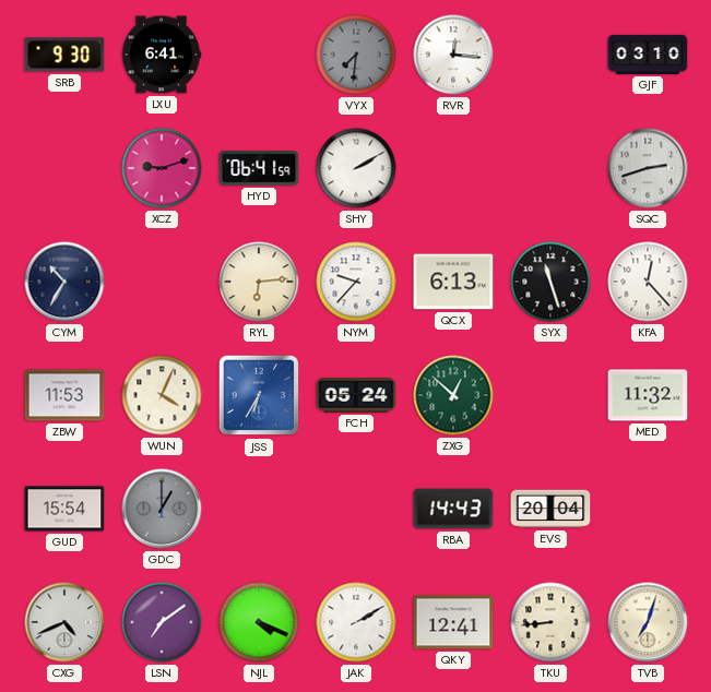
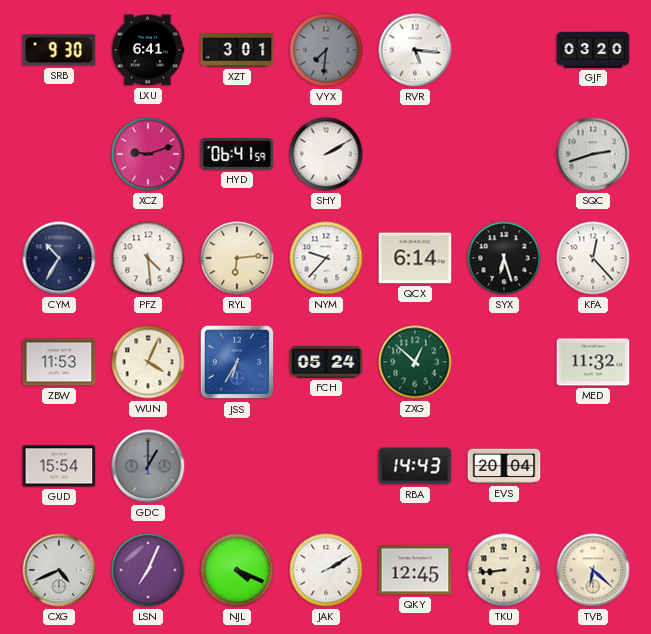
XZT: none -> 3:01 (237, 51)
RVR: 12:16 -> 5:16 (415, 50)
GJF: 03:10 -> 03:20 (593, 50)
PFZ: none -> 4:29 (148, 258)
QCX: 6:13 -> 6:14 (415, 258)
SYX: 11:27 -> 6:27 (504, 258)
LSN: 7:09 -> 7:04 (148, 570)
QKY: 12:41 -> 12:45 (415, 570)
TVB: 7:03 -> 6:22 (593, 570)
